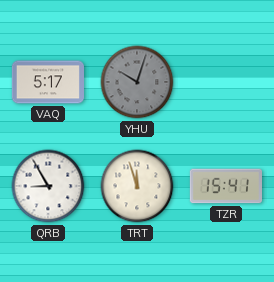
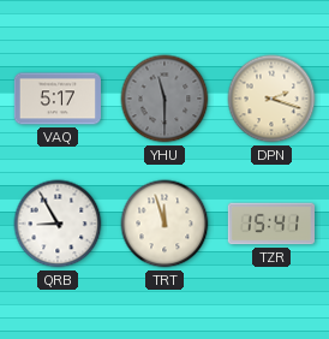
YHU: 10:03 -> 11:30 (164, 99)
DPN: none -> 2:18 (271, 99)
